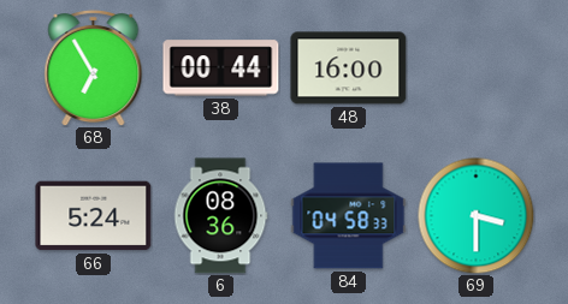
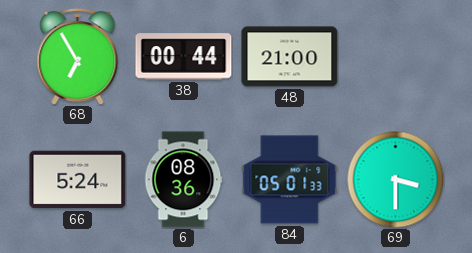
48: 16:00 -> 21:00 (290, 57)
84: 04:58 -> 05:01 (290, 180)
